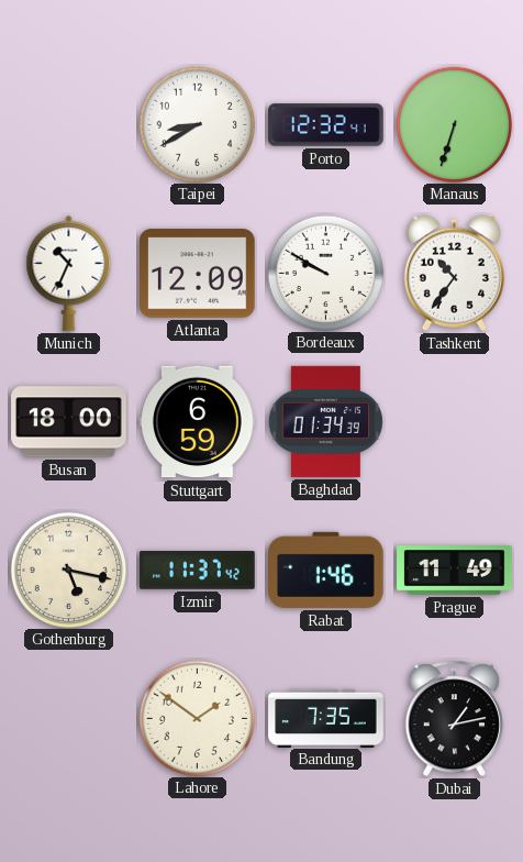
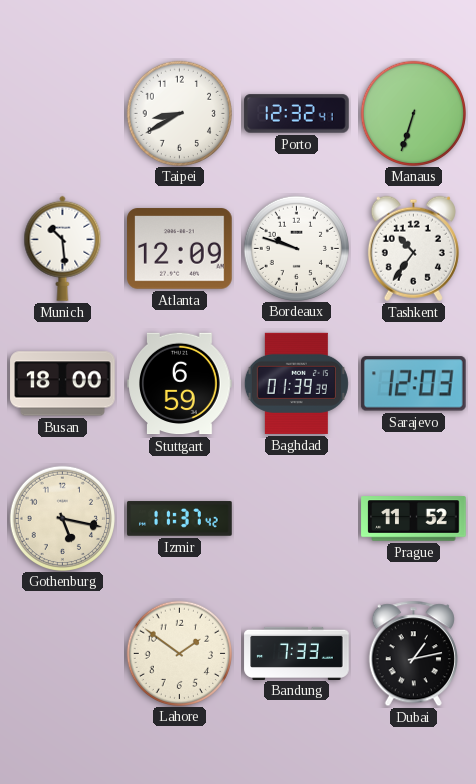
Munich: 10:34 -> 10:29 (63, 248)
Bordeaux: 9:50 -> 9:48 (296, 248)
Baghdad: 01:34 -> 01:39 (296, 383)
Sarajevo: none -> 12:03 (413, 384)
Rabat: 1:46 -> none (326, 570)
Prague: 11:49 -> 11:52 (414, 519)
Bandung: 7:35 -> 7:33 (297, 653)
